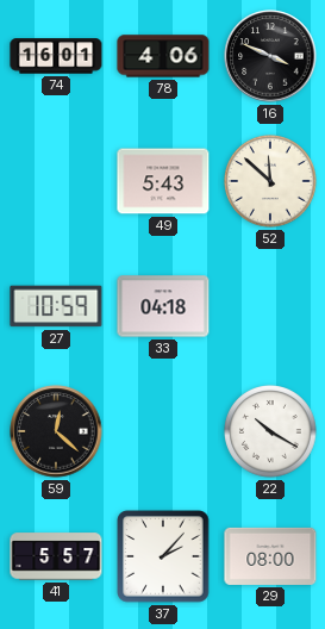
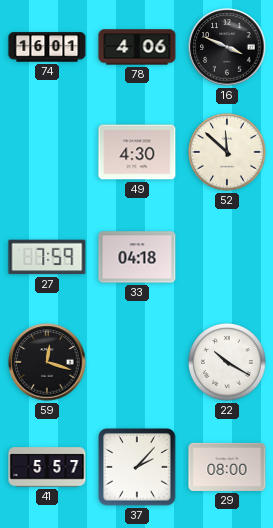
49: 5:43 -> 4:30 (137, 152)
27: 10:59 -> 7:59 (47, 257)
59: 12:22 -> 12:18 (47, 362)
